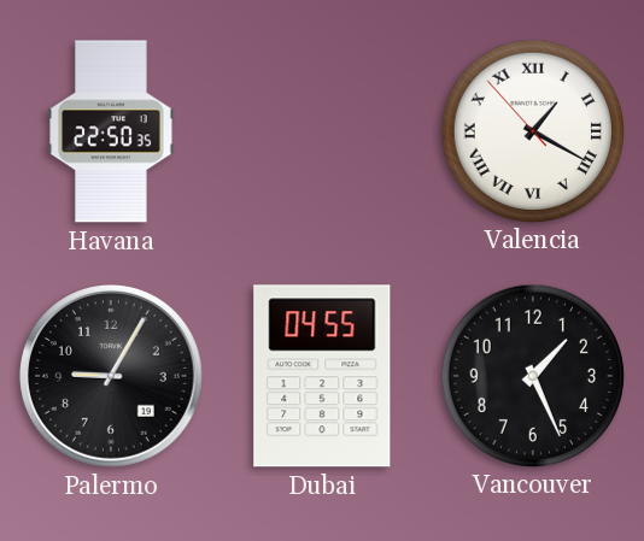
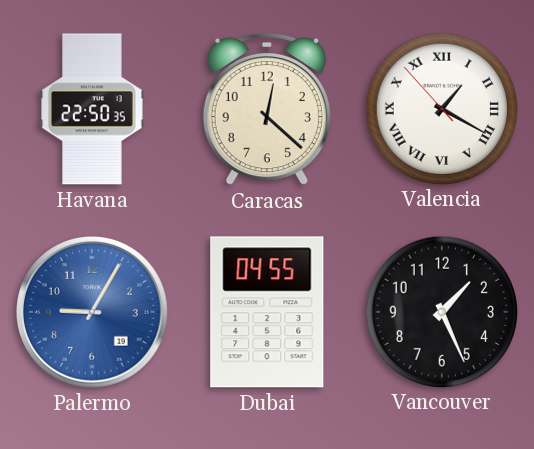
Caracas: none -> 12:22 (267, 109)
Palermo dial: black -> blue (92, 312)
